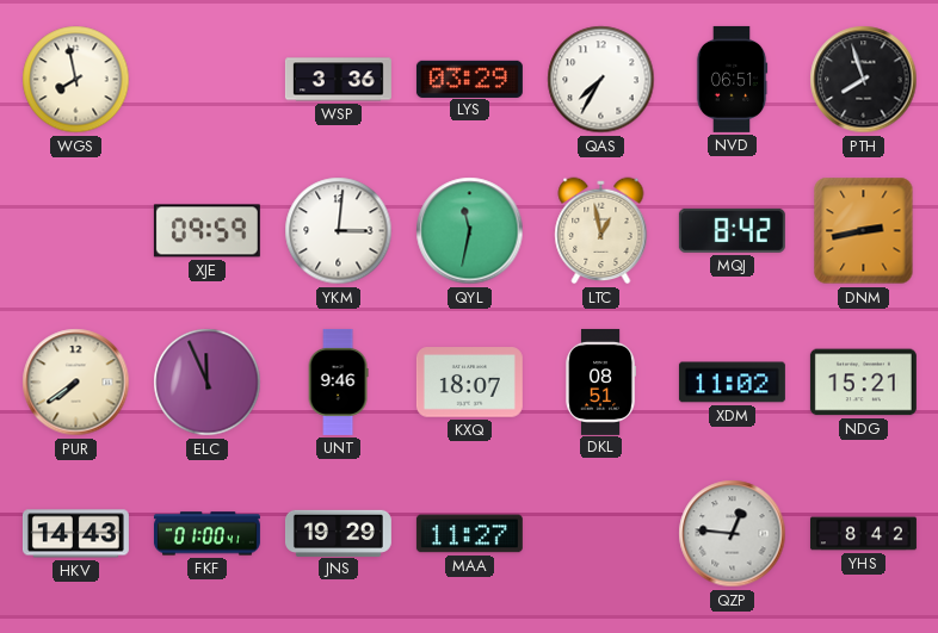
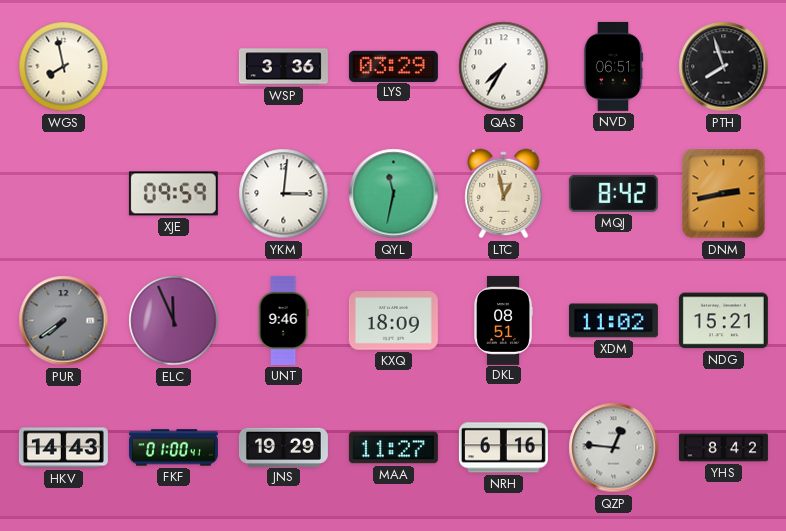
PUR dial: cream -> grey (64, 321)
KXQ: 18:07 -> 18:09 (393, 321)
NRH: none -> 6:16 (503, 448)
